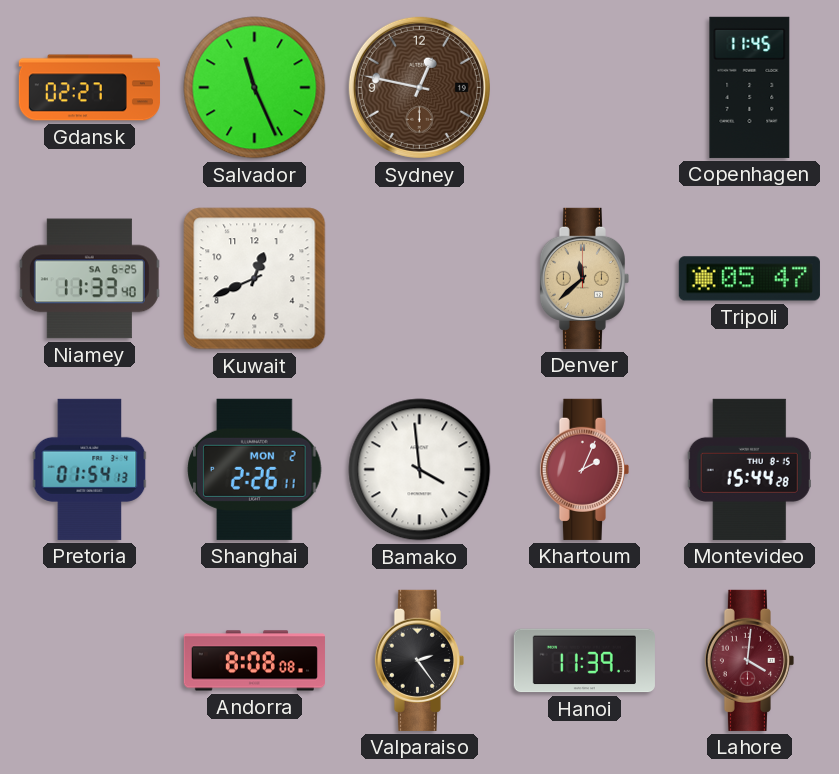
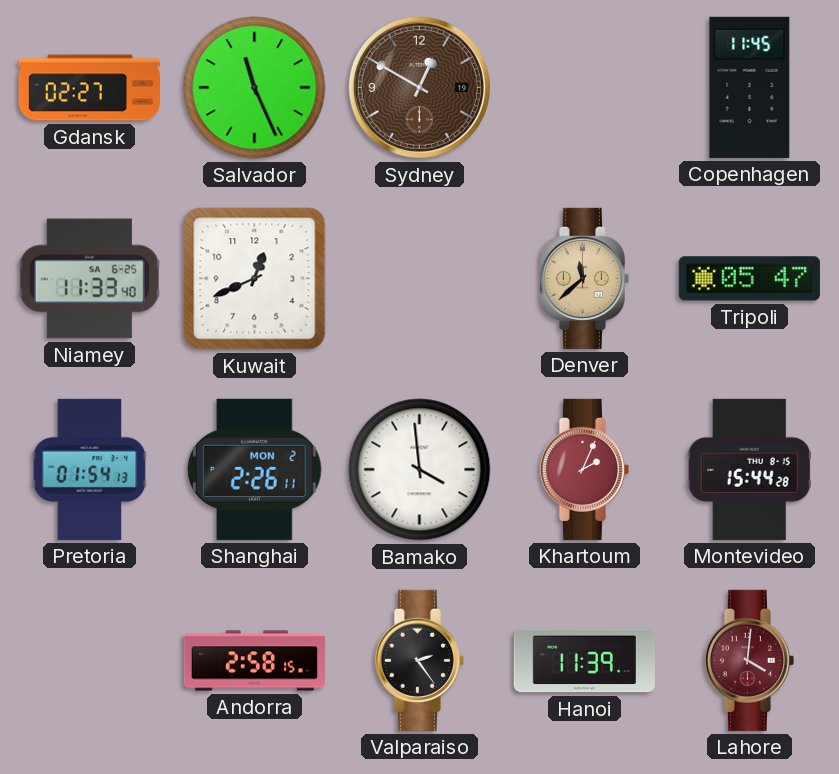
Sydney: 12:47 -> 12:50 (419, 87)
Andorra: 8:08 -> 2:58 (254, 661)
